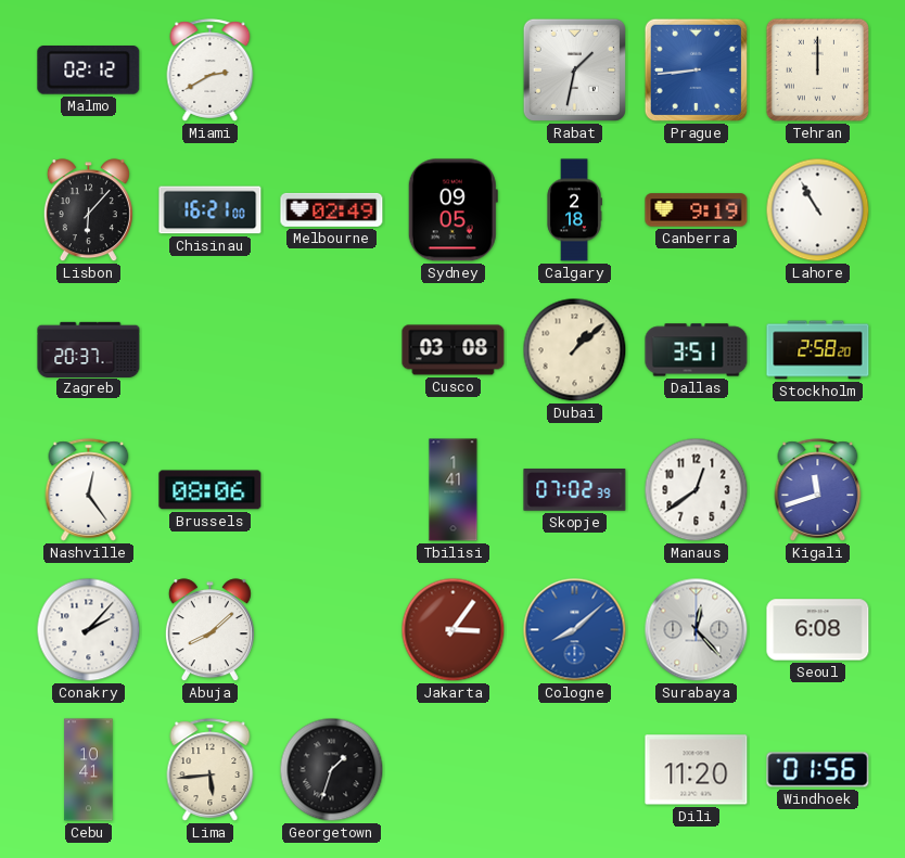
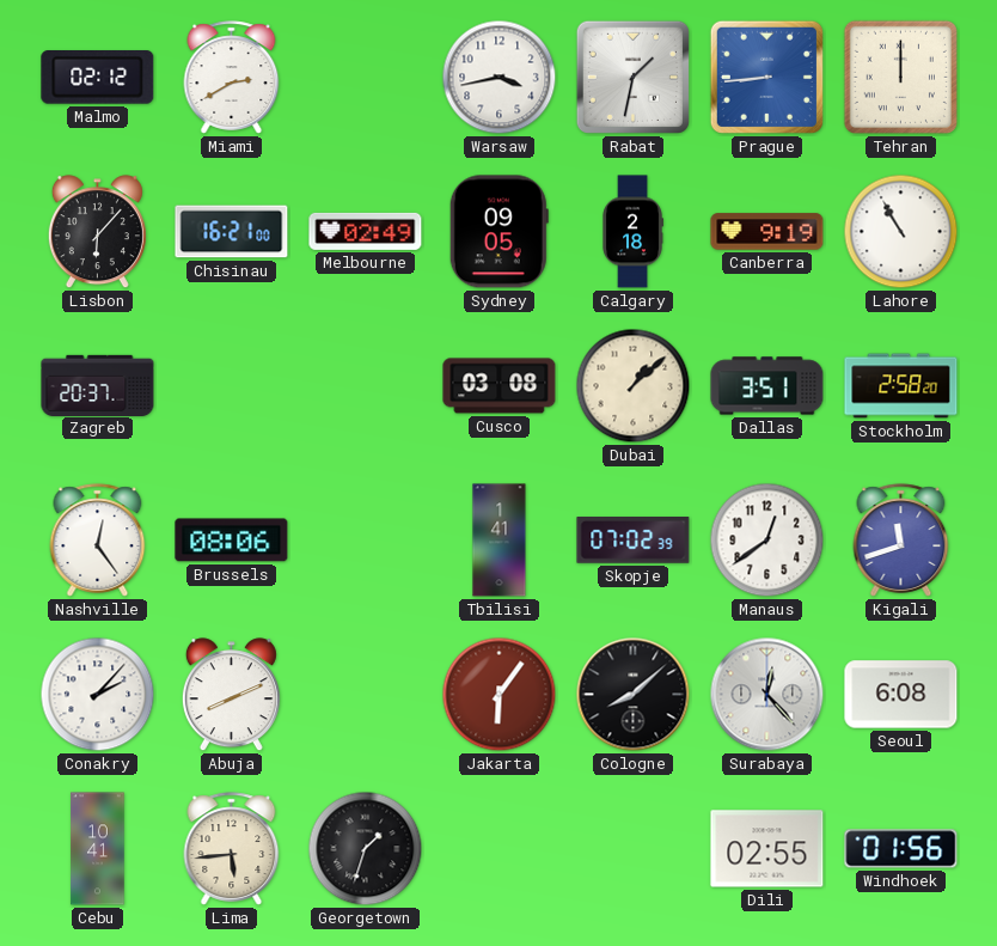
Warsaw: none -> 3:43 (500, 78)
Abuja: 8:08 -> 8:11 (231, 695)
Jakarta: 3:06 -> 6:06 (500, 695)
Cologne dial: blue -> black (634, 695)
Dili: 11:20 -> 02:55 (767, 849)
